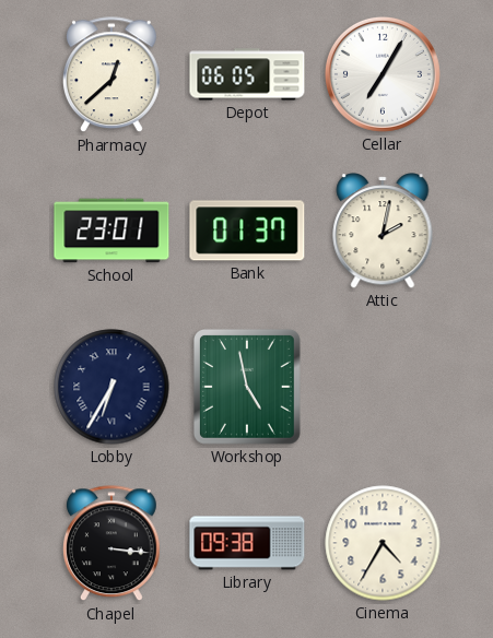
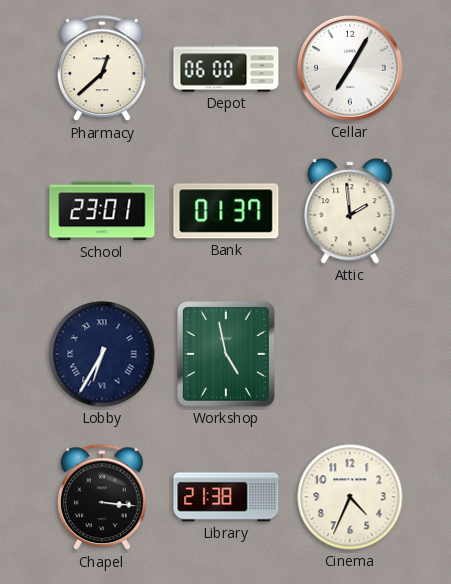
Depot: 06:05 -> 06:00 (226, 68)
Attic: 2:02 -> 1:59 (350, 211)
Library: 09:38 -> 21:38 (226, 497)
Cinema: 4:35 -> 4:34 (350, 497)
